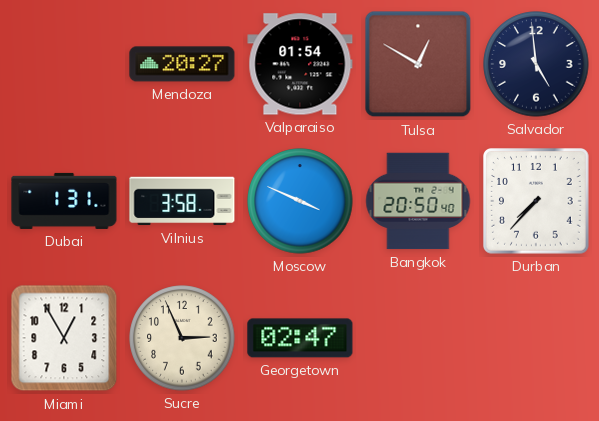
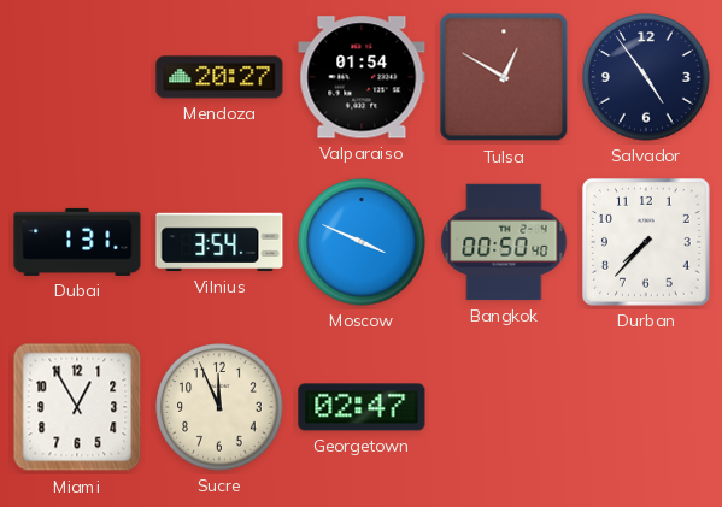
Salvador: 4:59 -> 4:54 (646, 77)
Vilnius: 3:58 -> 3:54 (219, 242)
Bangkok: 20:50 -> 00:50 (504, 242)
Sucre: 2:56 -> 11:56 (219, 407)
